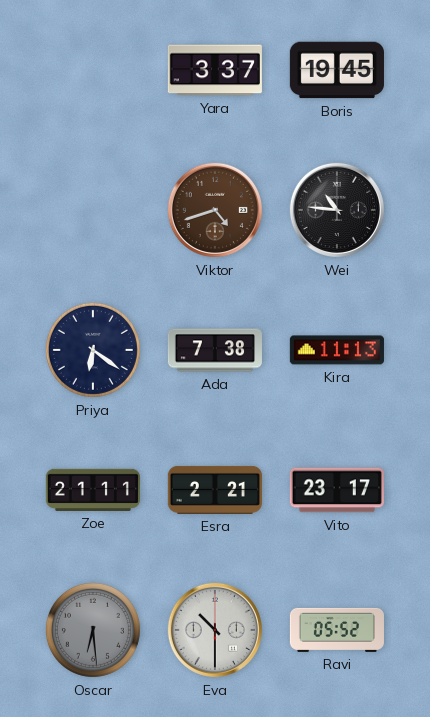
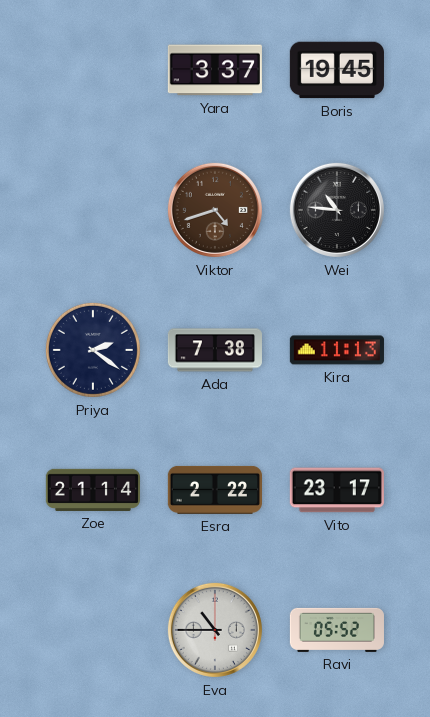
Priya: 6:21 -> 2:21 (93, 350)
Zoe: 21:11 -> 21:14 (93, 490)
Esra: 2:21 -> 2:22 (215, 490)
Oscar: 6:29 -> none (93, 630)
Eva: 10:30 -> 10:45 (215, 630)
